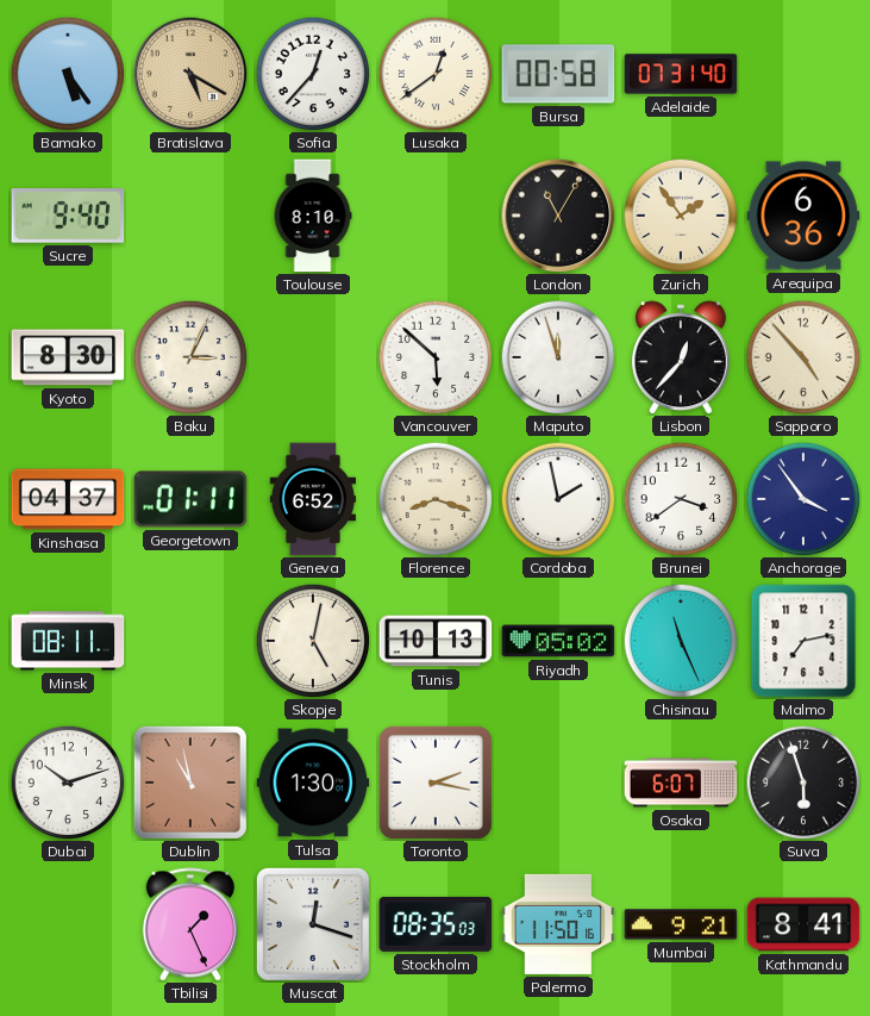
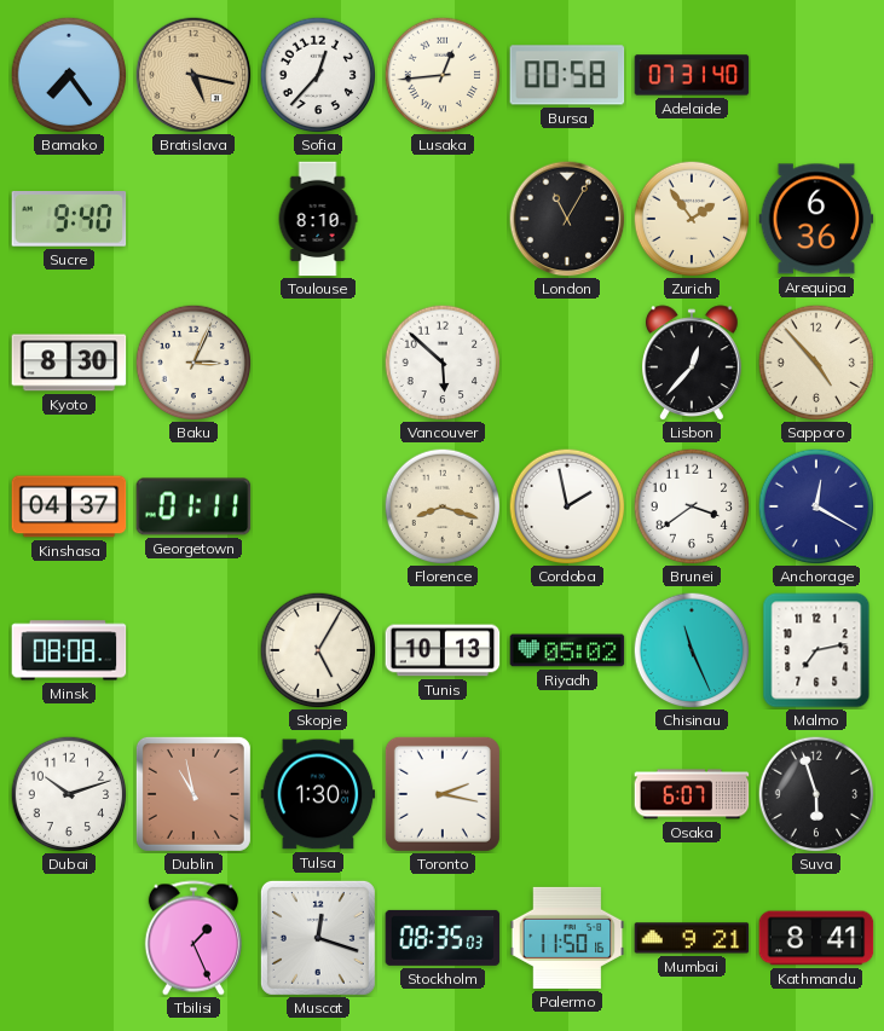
Bamako: 5:24 -> 7:24 (69, 75)
Bratislava: 5:20 -> 5:17 (193, 75)
Lusaka: 12:39 -> 12:44 (443, 75)
Maputo: 11:57 -> none (558, 357)
Geneva: 6:52 -> none (313, 499)
Anchorage: 3:54 -> 12:20 (816, 506)
Minsk: 08:11 -> 08:08 (69, 650)
Skopje: 5:02 -> 5:05 (318, 650)
